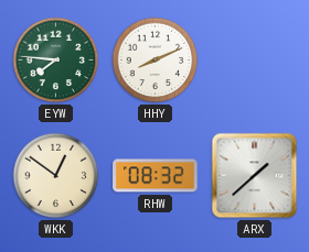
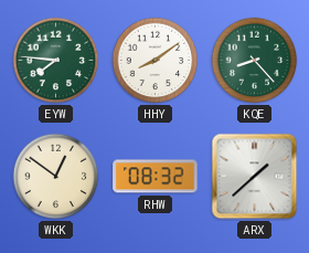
HHY: 8:11 -> 8:09 (156, 61)
KQE: none -> 8:23 (255, 61)
